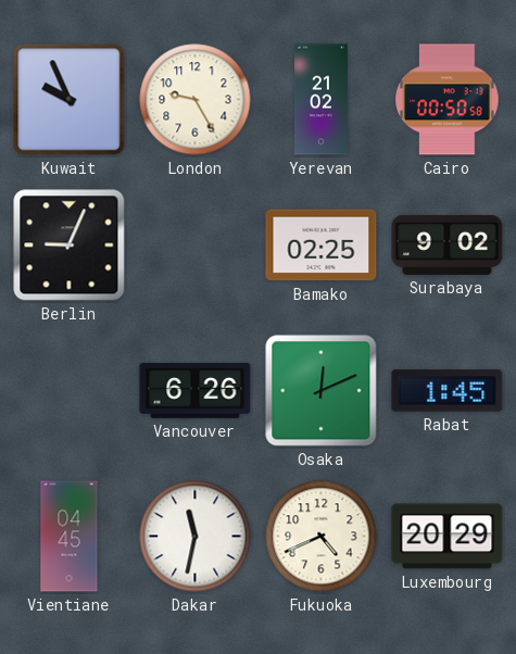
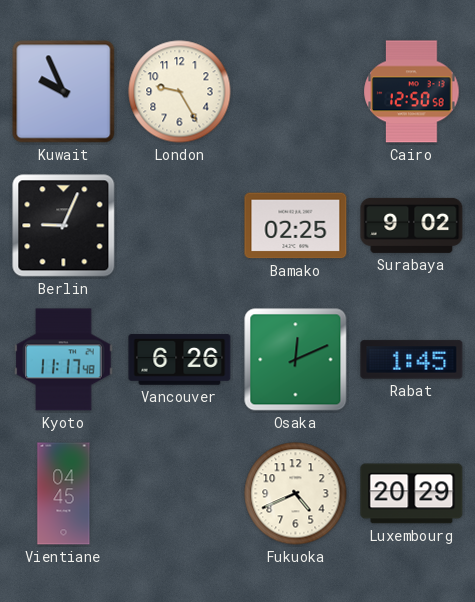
Yerevan: 21:02 -> none (320, 100)
Cairo: 00:50 -> 12:50 (412, 92)
Kyoto: none -> 11:17 (64, 360)
Dakar: 11:32 -> none (196, 537)
